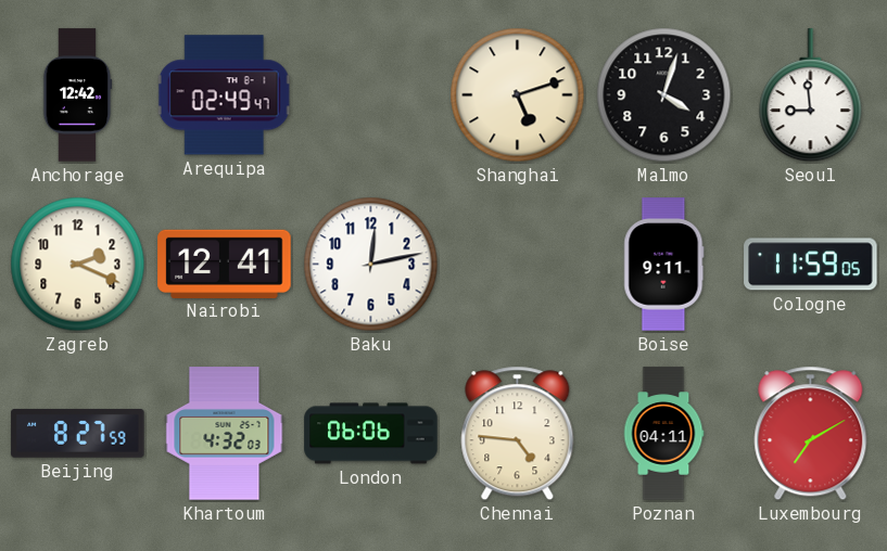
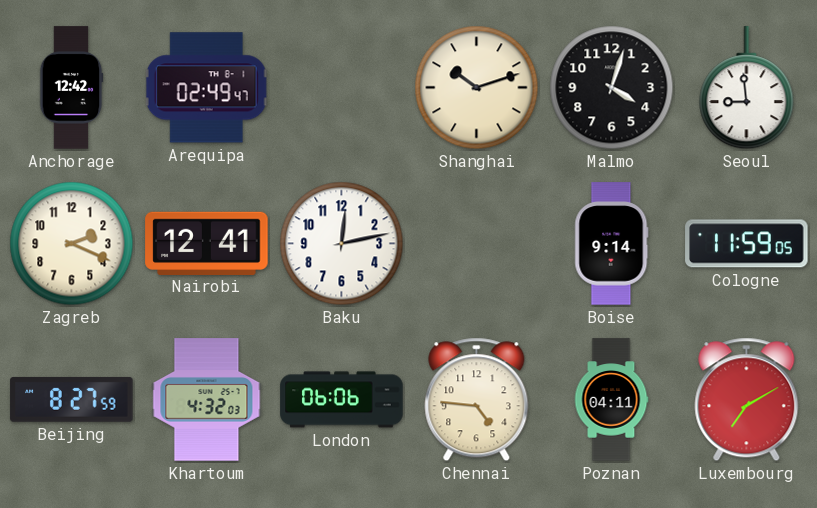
Shanghai: 5:12 -> 10:12 (477, 88)
Boise: 9:11 -> 9:14 (612, 244)
